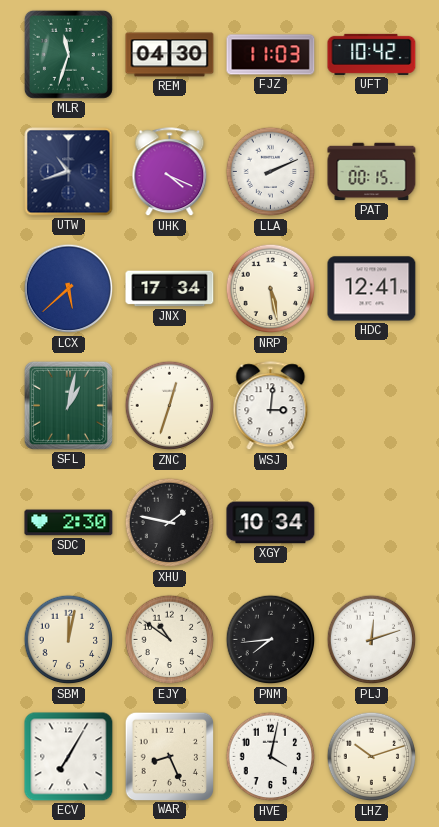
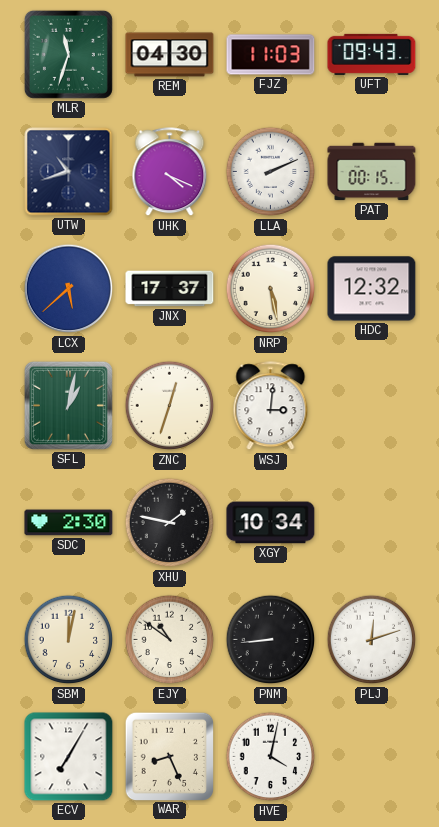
UFT: 10:42 -> 09:43 (372, 54)
JNX: 17:34 -> 17:37 (170, 289)
HDC: 12:41 -> 12:32 (372, 289)
PNM: 7:44 -> 8:44 (271, 640)
LHZ: 10:12 -> none (372, 757)
